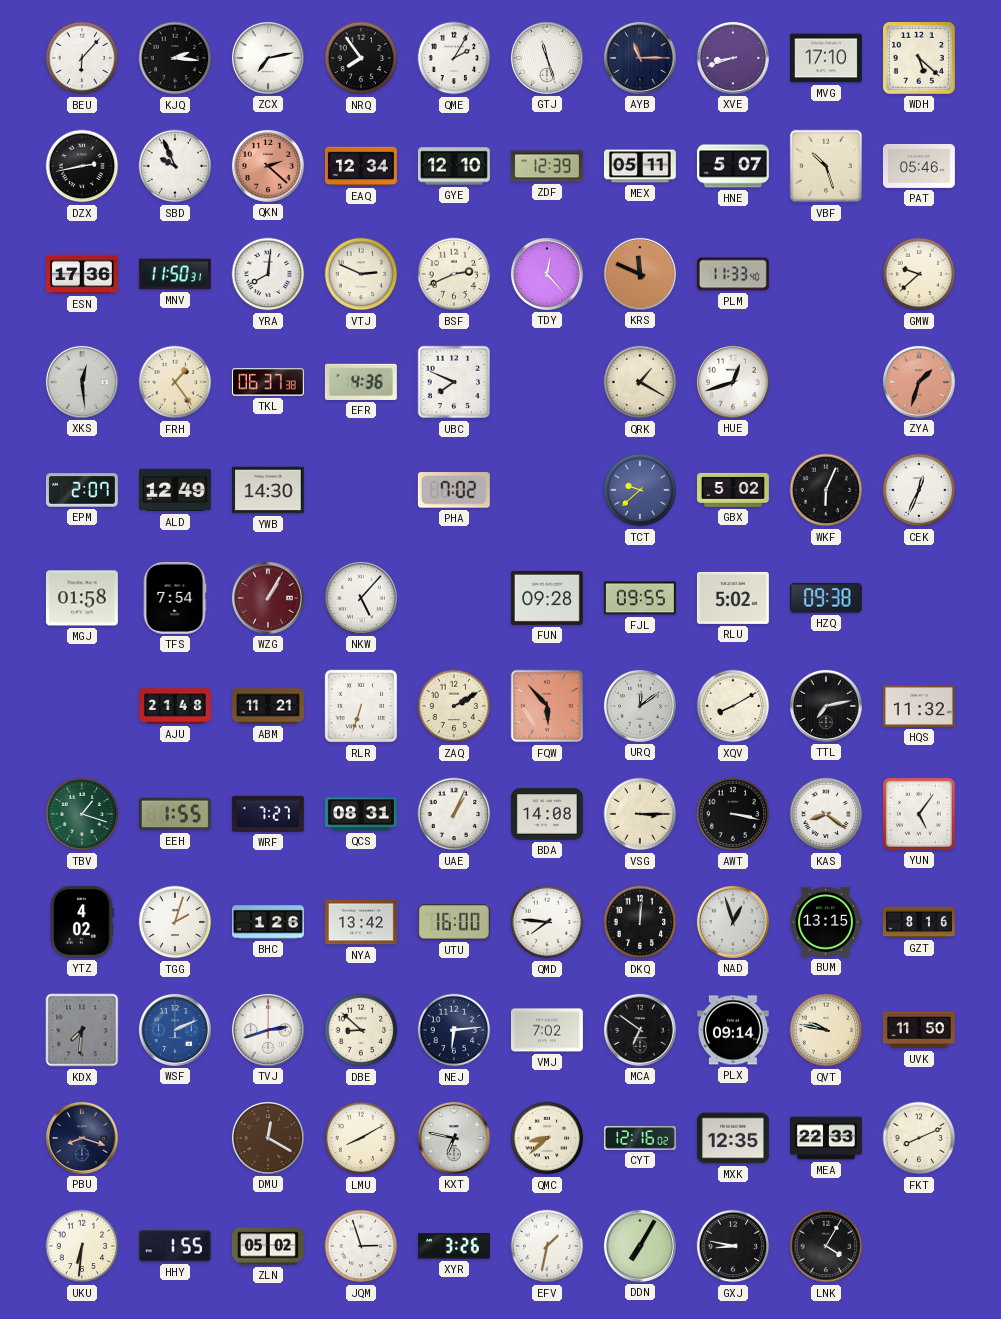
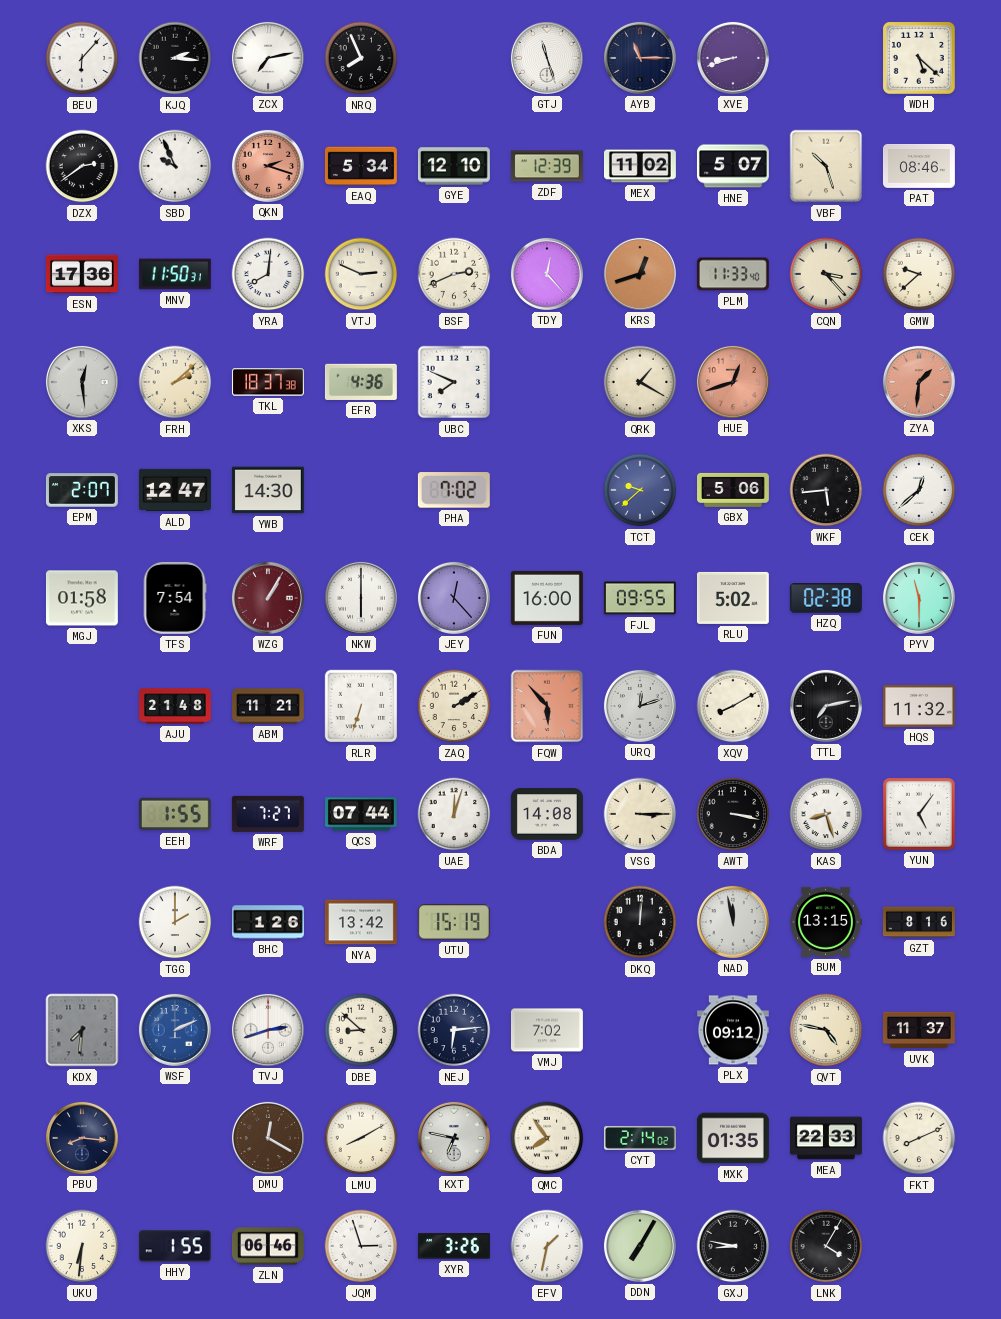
NRQ: 7:54 -> 7:56 (361, 58)
QME: 2:05 -> none (454, 58)
MVG: 17:10 -> none (826, 58)
DZX: 2:43 -> 2:39 (82, 166)
QKN: 2:22 -> 2:18 (268, 166)
EAQ: 12:34 -> 5:34 (361, 166)
MEX: 05:11 -> 11:02 (641, 166)
PAT: 05:46 -> 08:46 (919, 166)
KRS: 11:49 -> 12:42 (640, 274)
CQN: none -> 3:23 (826, 274)
FRH: 1:24 -> 2:08 (175, 382)
TKL: 06:37 -> 18:37 (268, 382)
HUE dial: white -> salmon (733, 382)
ZYA: 1:33 -> 1:31 (919, 382)
ALD: 12:49 -> 12:47 (175, 490)
GBX: 5:02 -> 5:06 (734, 490)
WKF: 6:04 -> 5:44 (826, 490)
CEK: 12:34 -> 12:38 (919, 490)
NKW: 5:07 -> 6:00 (361, 598)
JEY: none -> 12:23 (454, 598)
FUN: 09:28 -> 16:00 (547, 598)
HZQ: 09:38 -> 02:38 (826, 598)
PYV: none -> 11:30 (919, 598)
URQ: 12:09 -> 12:12 (640, 706)
TBV: 1:18 -> none (82, 814)
QCS: 08:31 -> 07:44 (362, 814)
UAE: 1:04 -> 12:03 (454, 814)
KAS: 8:21 -> 8:27 (826, 814)
YTZ: 4:02 -> none (82, 922)
TGG: 2:03 -> 2:00 (175, 922)
UTU: 16:00 -> 15:19 (454, 922)
QMD: 7:46 -> none (547, 922)
NAD: 12:57 -> 11:58 (733, 922)
MCA: 6:51 -> none (640, 1030)
PLX: 09:14 -> 09:12 (733, 1030)
QVT: 9:47 -> 4:47 (826, 1030)
UVK: 11:50 -> 11:37 (919, 1030)
PBU: 8:18 -> 8:16 (82, 1138)
QMC: 8:38 -> 7:54 (547, 1138)
CYT: 12:16 -> 2:14 (640, 1138)
MXK: 12:35 -> 01:35 (733, 1138)
ZLN: 05:02 -> 06:46 (268, 1246)
